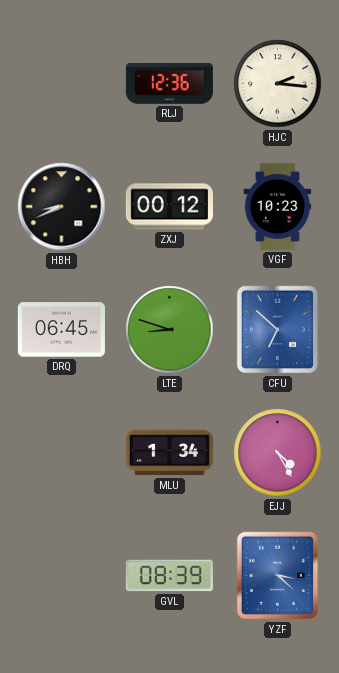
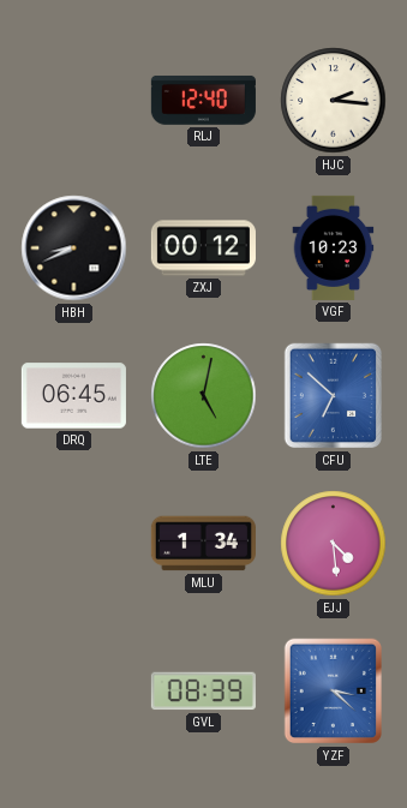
RLJ: 12:36 -> 12:40 (203, 100)
LTE: 8:48 -> 5:02 (204, 396)
EJJ: 4:25 -> 4:29 (334, 544)
